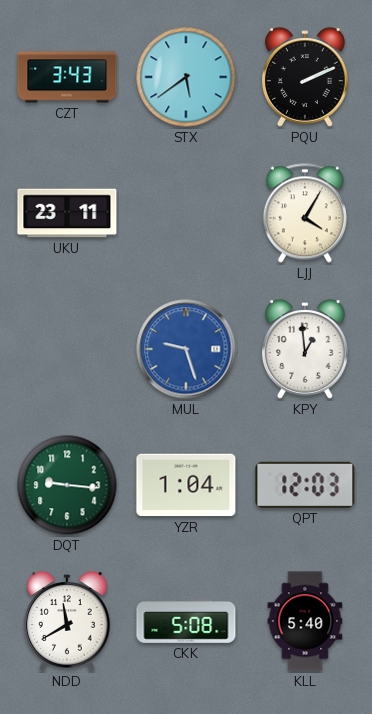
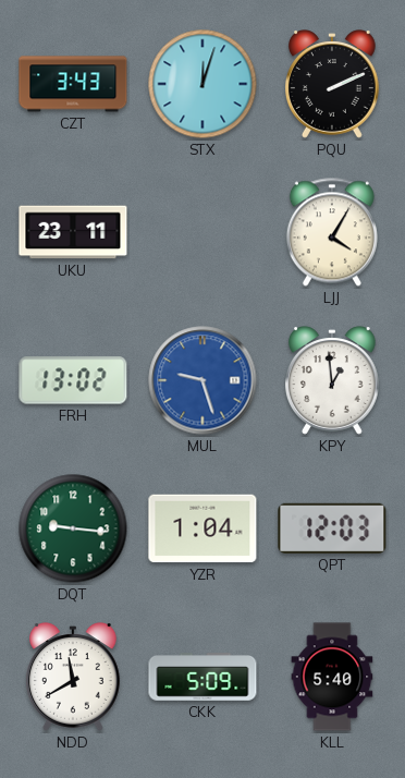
STX: 5:39 -> 12:03 (202, 84)
FRH: none -> 13:02 (73, 380)
CKK: 5:08 -> 5:09 (202, 677)
